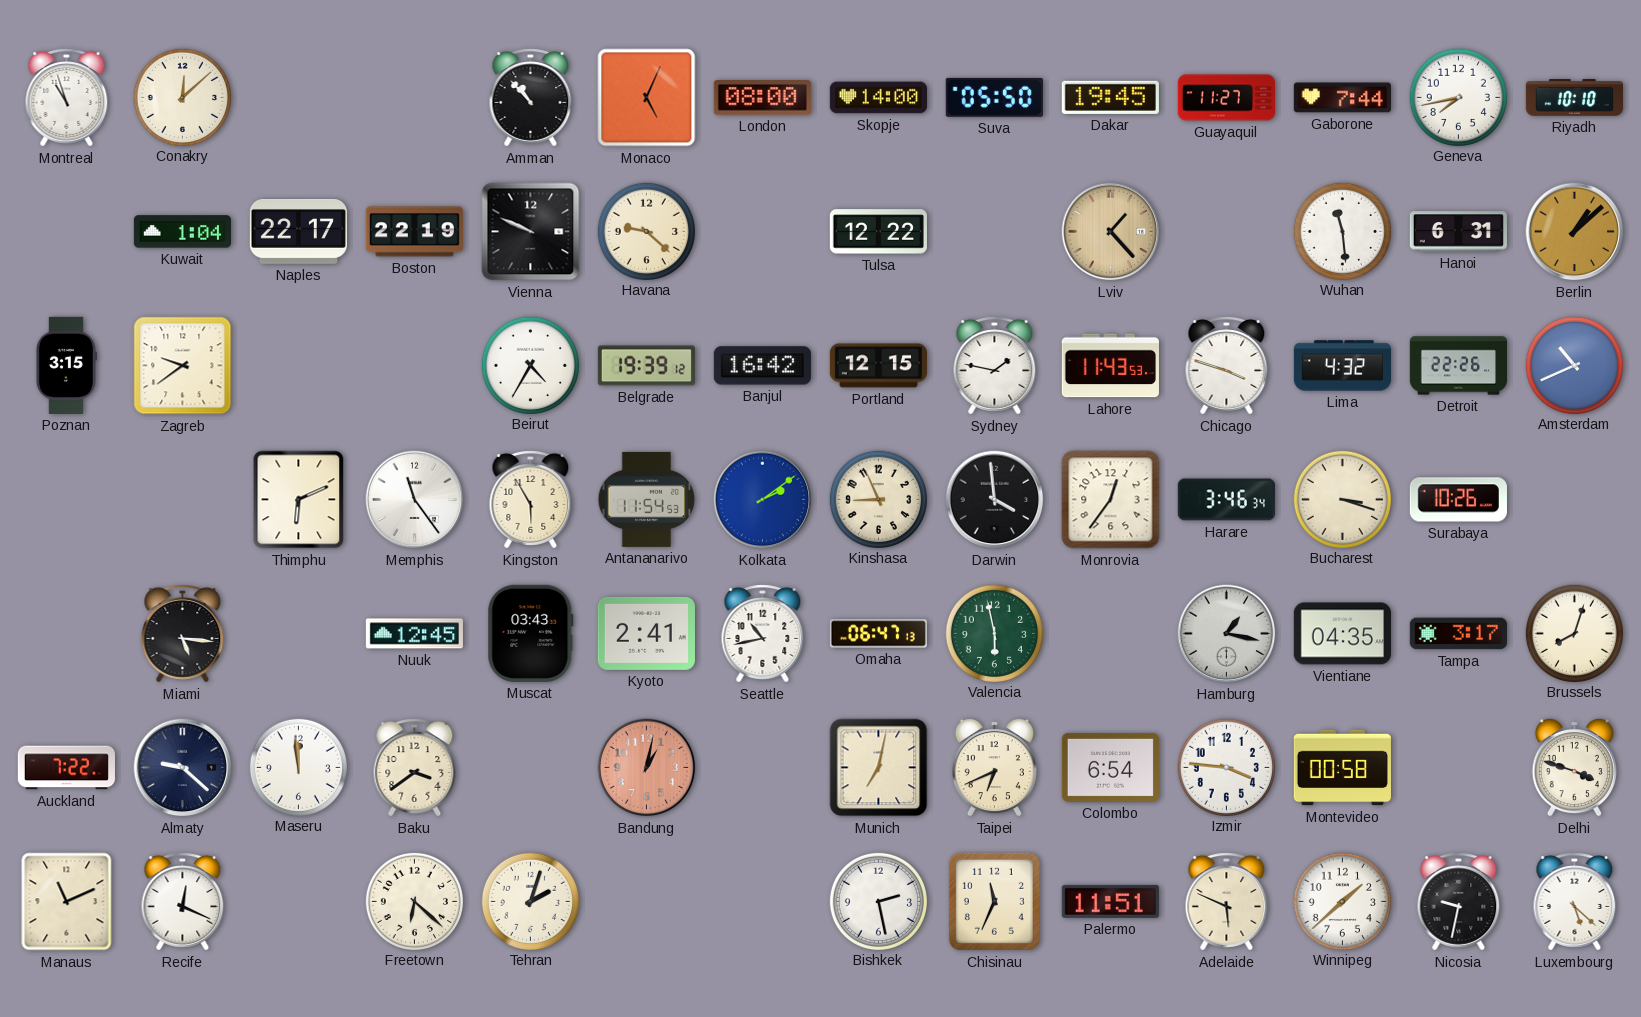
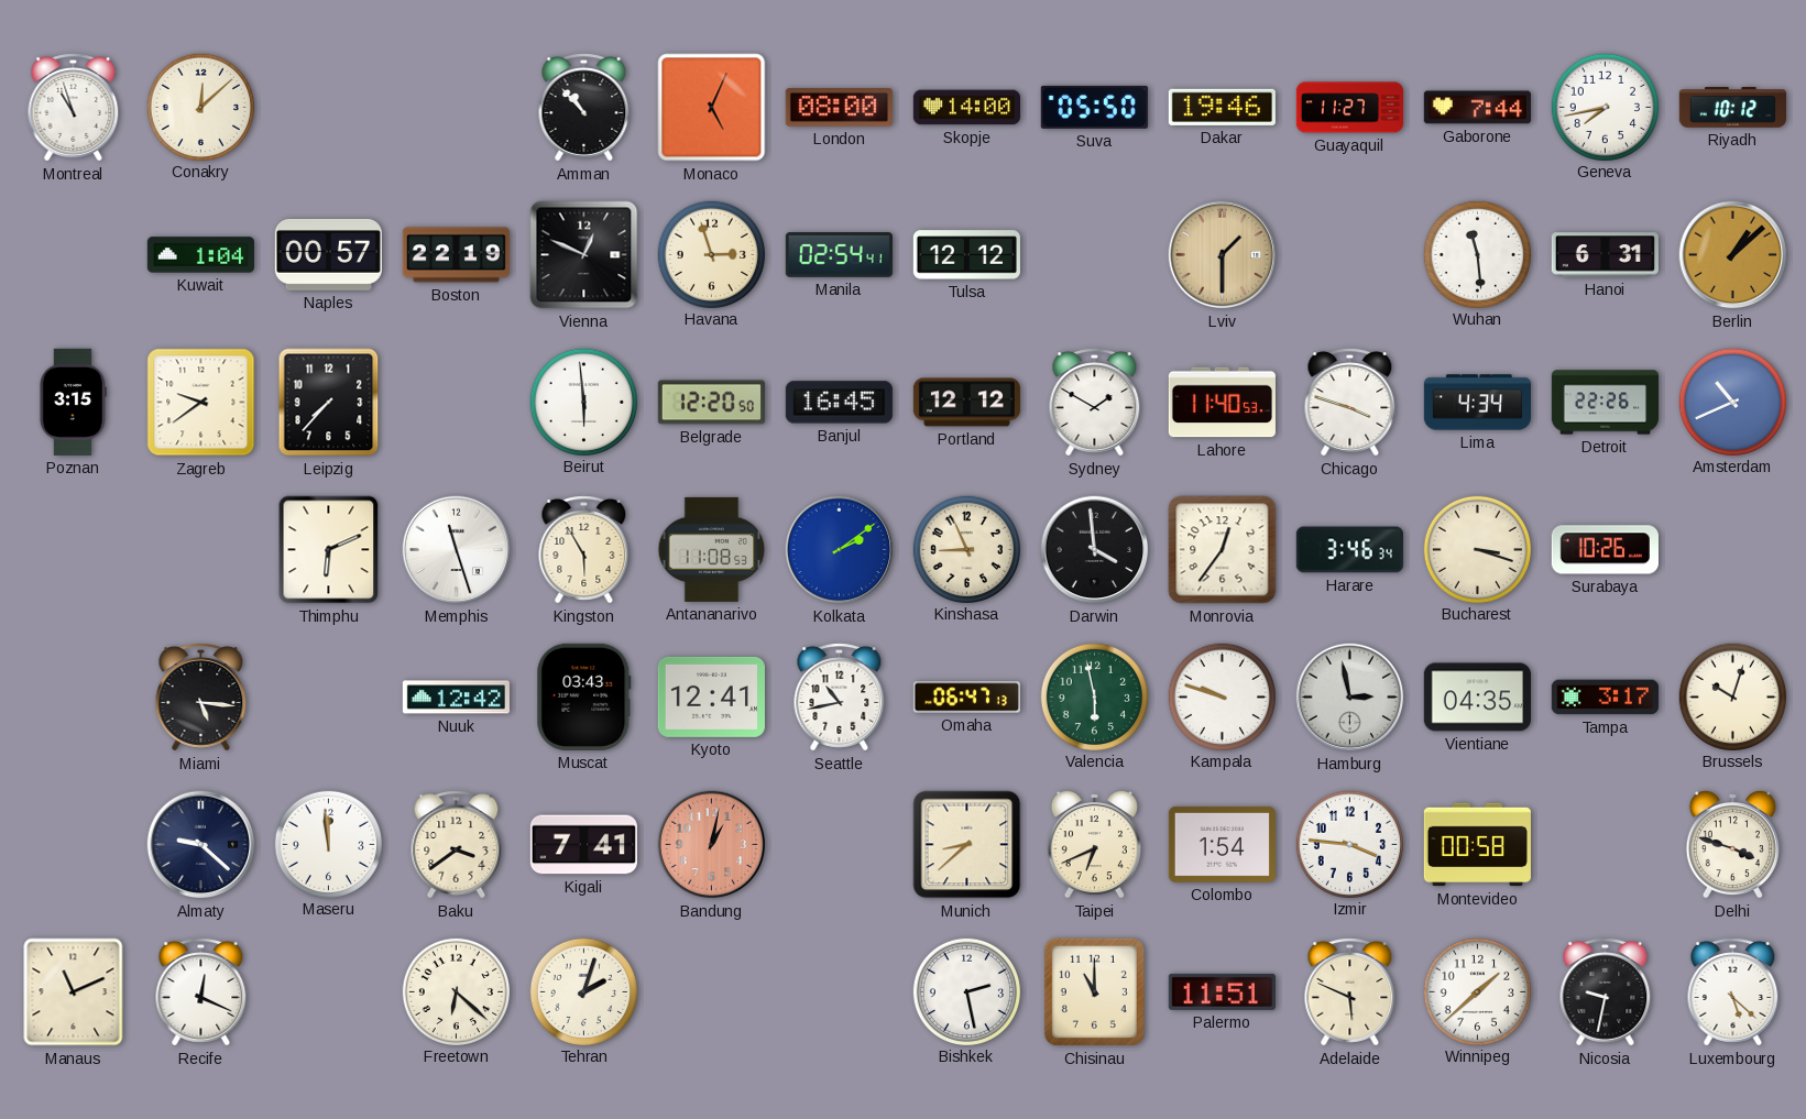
Dakar: 19:45 -> 19:46 (1222, 107)
Riyadh: 10:10 -> 10:12 (1732, 108)
Naples: 22:17 -> 00:57 (328, 255)
Vienna: 9:49 -> 12:49 (584, 255)
Havana: 9:22 -> 2:57 (711, 254)
Manila: none -> 02:54 (839, 255)
Tulsa: 12:22 -> 12:12 (966, 255)
Lviv: 1:23 -> 1:30 (1223, 255)
Leipzig: none -> 7:37 (329, 403)
Beirut: 4:35 -> 5:59 (583, 402)
Belgrade: 19:39 -> 12:20 (711, 403)
Banjul: 16:42 -> 16:45 (839, 403)
Portland: 12:15 -> 12:12 (966, 403)
Sydney: 1:47 -> 1:50 (1095, 403)
Lahore: 11:43 -> 11:40 (1222, 403)
Lima: 4:32 -> 4:34 (1477, 403)
Memphis: 11:24 -> 11:27 (457, 550)
Antananarivo: 11:54 -> 11:08 (712, 549)
Nuuk: 12:45 -> 12:42 (456, 698)
Kyoto: 2:41 -> 12:41 (711, 696)
Kampala: none -> 9:48 (1222, 696)
Hamburg: 1:17 -> 2:58 (1350, 698)
Brussels: 8:03 -> 10:03 (1732, 696)
Auckland: 7:22 -> none (66, 768)
Kigali: none -> 7:41 (583, 845)
Munich: 7:02 -> 8:38 (967, 845)
Colombo: 6:54 -> 1:54 (1222, 844)
Chisinau: 11:34 -> 11:00 (1094, 991)
